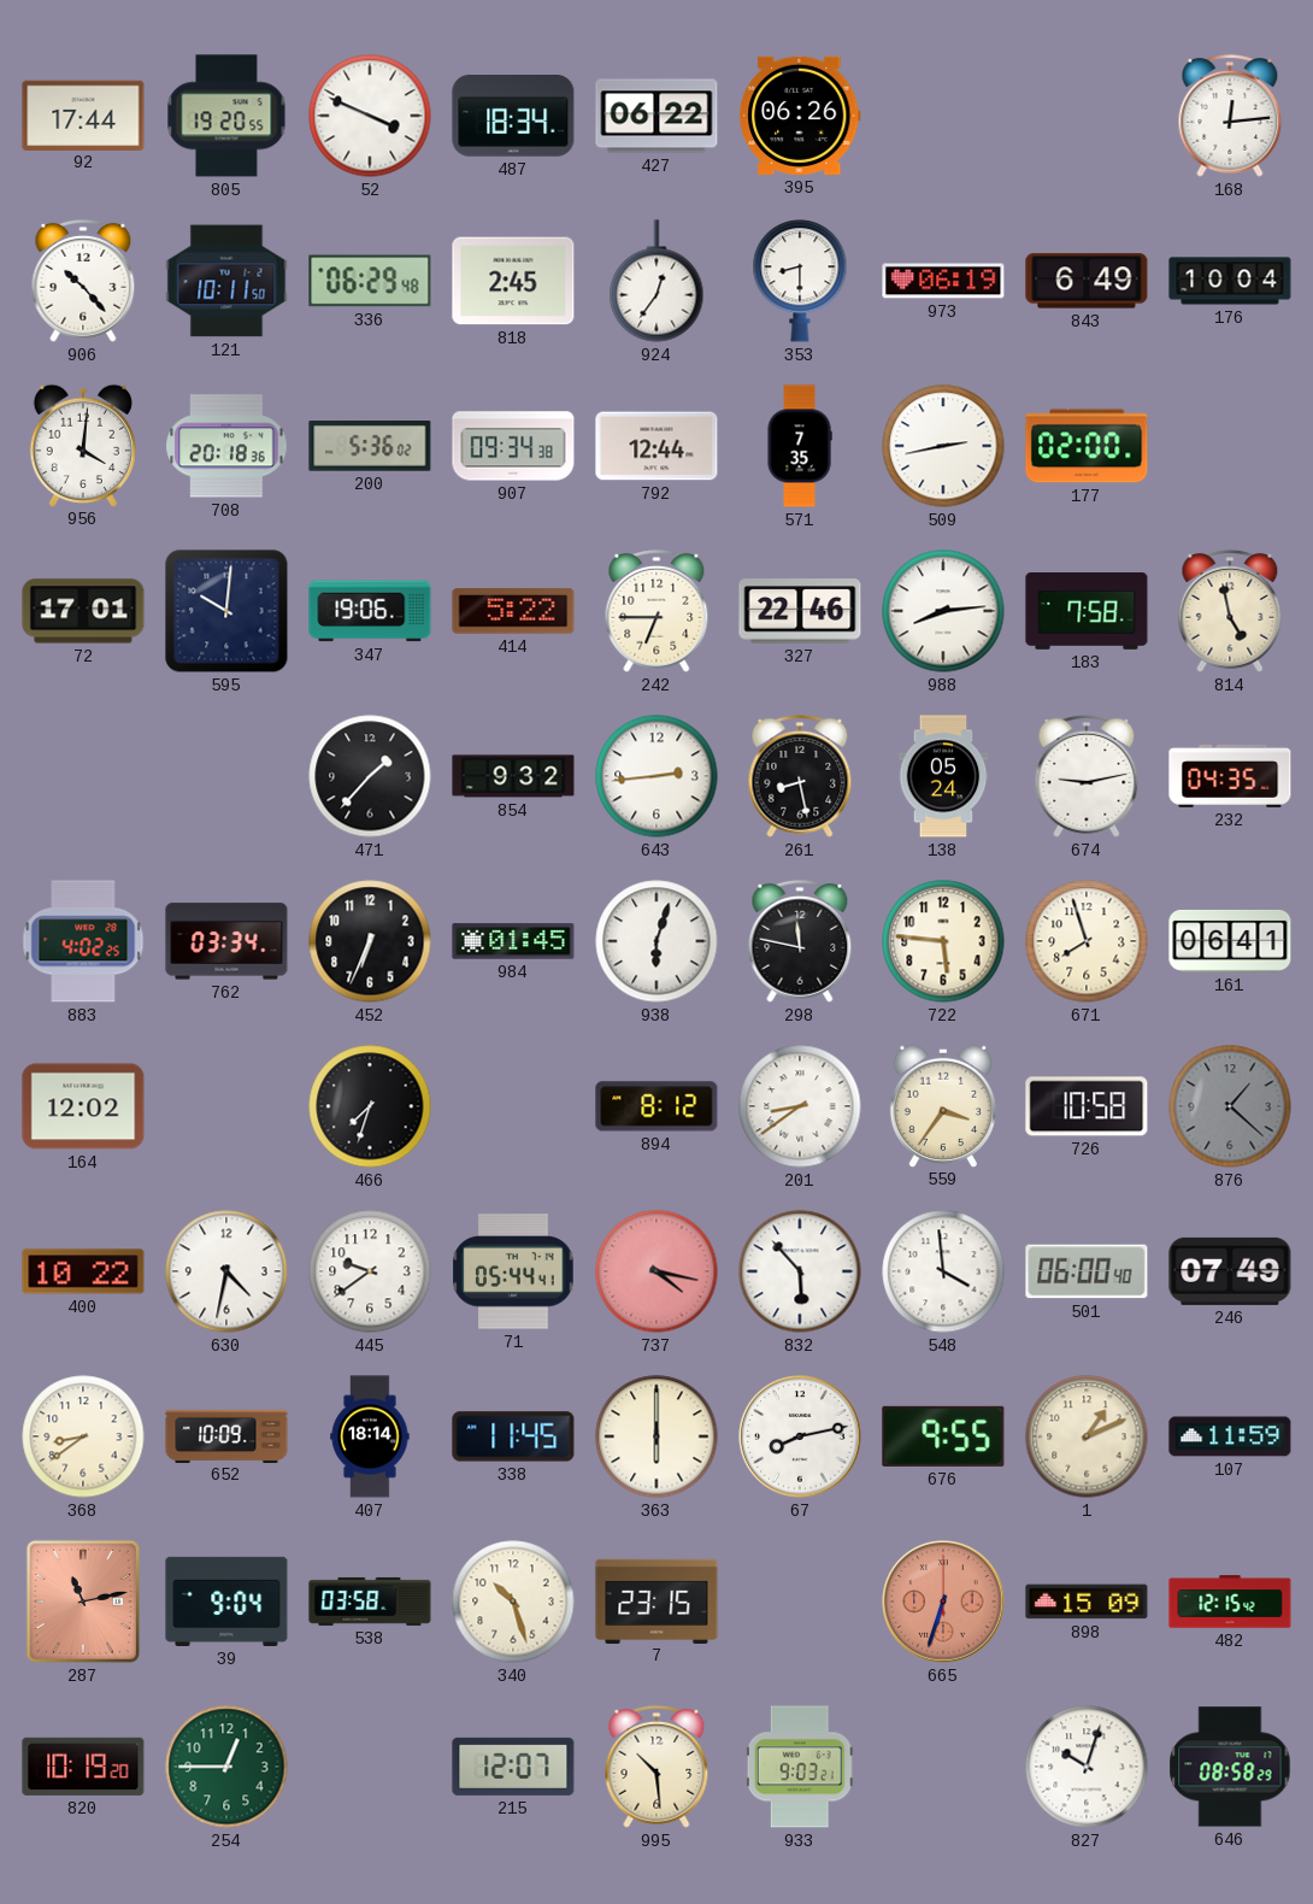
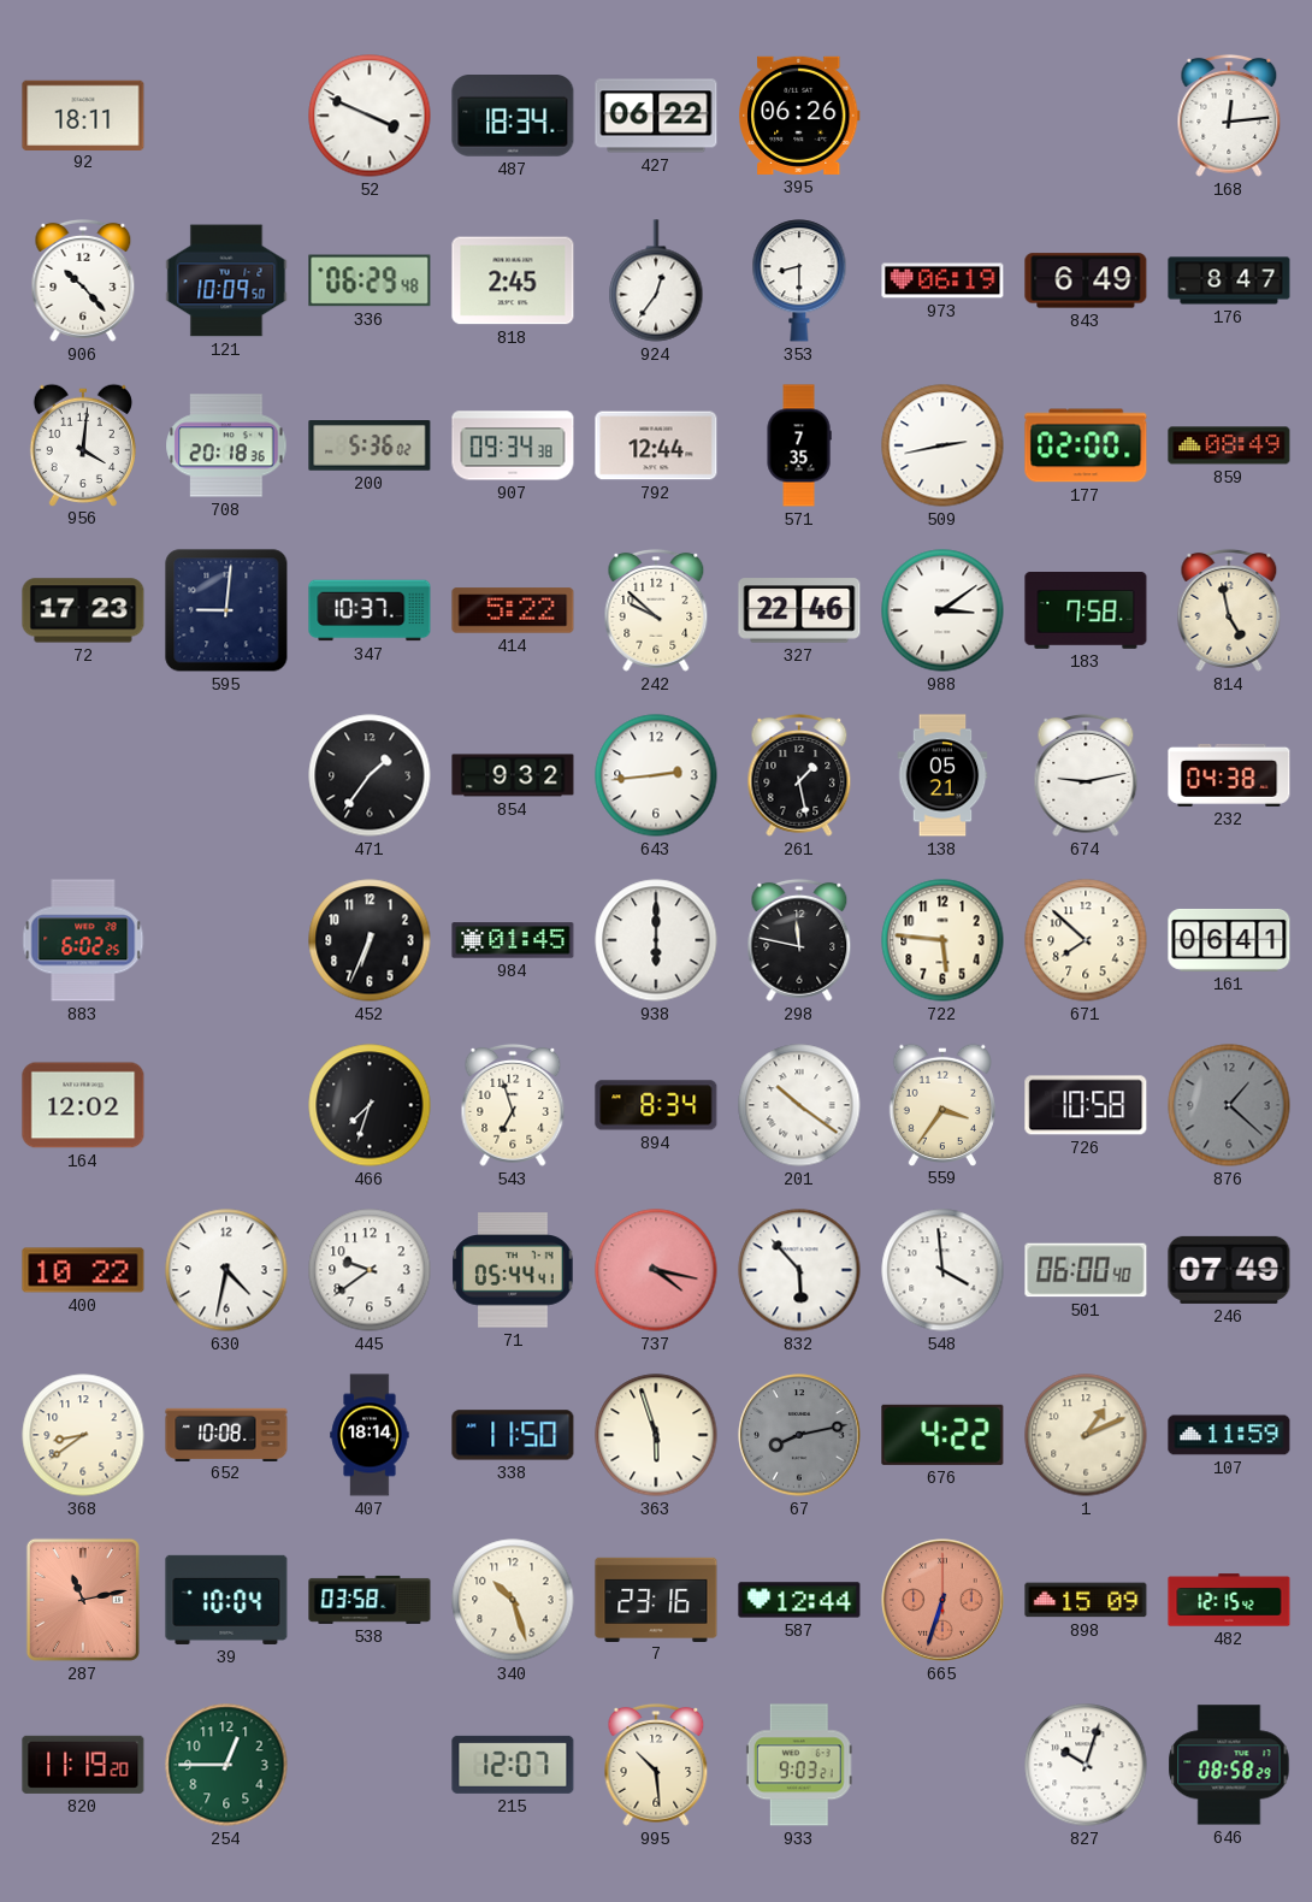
92: 17:44 -> 18:11 (83, 114)
805: 19:20 -> none (226, 116)
121: 10:11 -> 10:09 (226, 280)
176: 10:04 -> 8:47 (1229, 280)
859: none -> 08:49 (1229, 445)
72: 17:01 -> 17:23 (83, 610)
595: 10:01 -> 9:01 (226, 610)
347: 19:06 -> 10:37 (370, 610)
242: 6:45 -> 9:52 (656, 610)
988: 8:14 -> 3:09 (942, 610)
471: 1:37 -> 1:36 (370, 775)
261: 8:28 -> 1:28 (799, 775)
138: 05:24 -> 05:21 (942, 775)
232: 04:35 -> 04:38 (1229, 775)
883: 4:02 -> 6:02 (83, 940)
762: 03:34 -> none (226, 941)
938: 6:03 -> 6:00 (656, 940)
671: 7:57 -> 7:52 (1086, 940)
543: none -> 6:57 (513, 1105)
894: 8:12 -> 8:34 (656, 1105)
201: 8:39 -> 10:21 (799, 1105)
652: 10:09 -> 10:08 (226, 1434)
338: 11:45 -> 11:50 (513, 1435)
363: 6:00 -> 5:57 (656, 1435)
67 dial: white -> grey (799, 1435)
676: 9:55 -> 4:22 (942, 1435)
39: 9:04 -> 10:04 (226, 1600)
7: 23:15 -> 23:16 (656, 1599)
587: none -> 12:44 (799, 1600)
820: 10:19 -> 11:19 (83, 1765)
